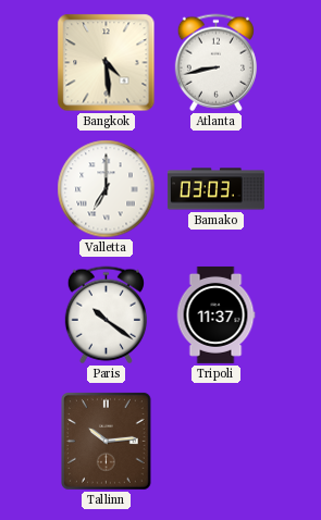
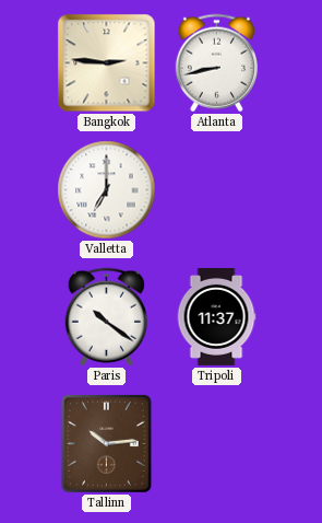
Bangkok: 4:29 -> 2:46 (107, 63)
Bamako: 03:03 -> none (215, 189)
